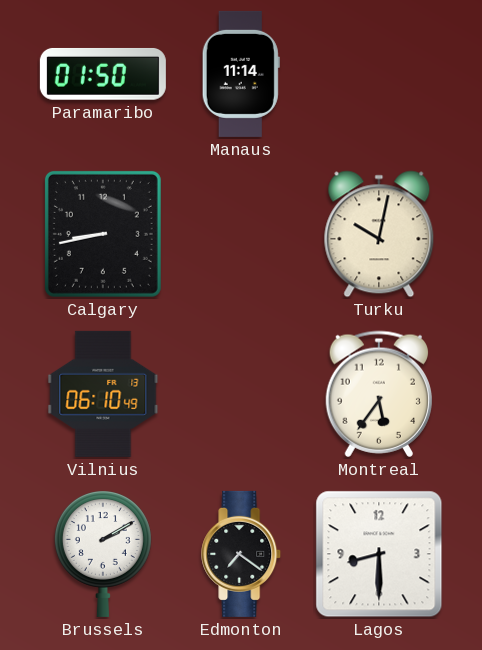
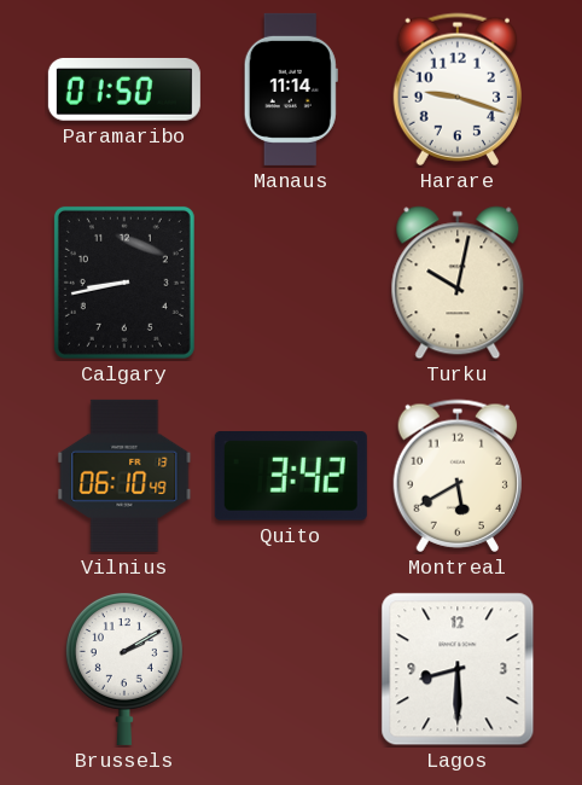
Harare: none -> 9:18 (456, 89)
Quito: none -> 3:42 (291, 477)
Montreal: 5:36 -> 5:40 (456, 476)
Edmonton: 7:21 -> none (242, 554)
